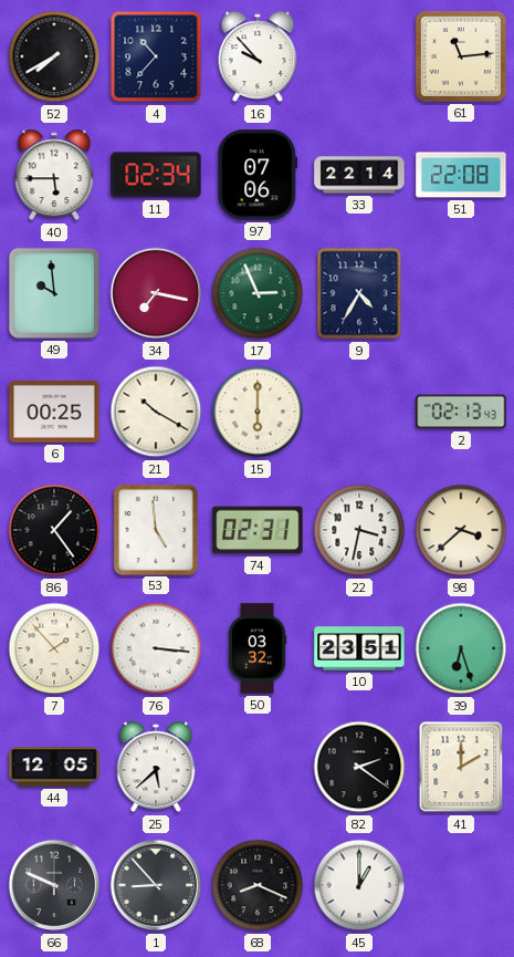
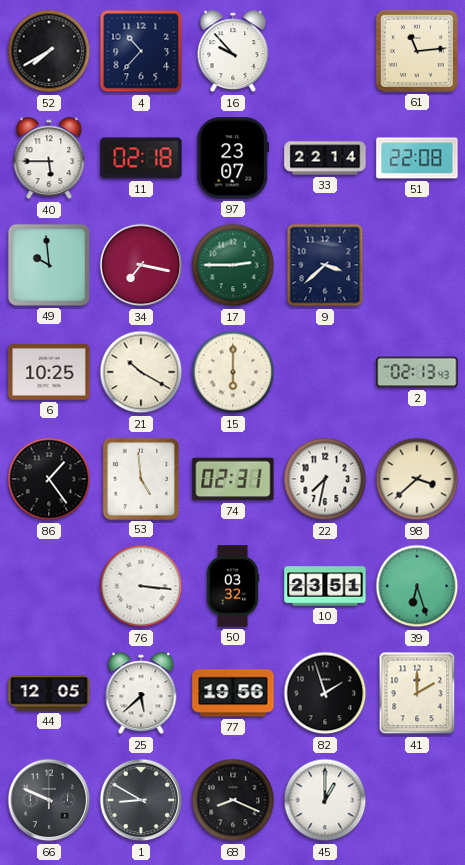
11: 02:34 -> 02:18 (141, 158)
97: 07:06 -> 23:07 (233, 158)
17: 2:56 -> 2:45 (233, 265)
9: 4:35 -> 3:38 (325, 265)
6: 00:25 -> 10:25 (49, 372)
22: 3:32 -> 7:32 (325, 479)
7: 1:53 -> none (54, 648)
77: none -> 19:56 (233, 693)
82: 2:21 -> 1:57 (325, 693)
1: 8:53 -> 8:50 (141, 800)
